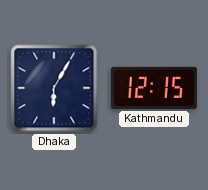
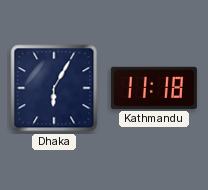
Kathmandu: 12:15 -> 11:18 (154, 88)
